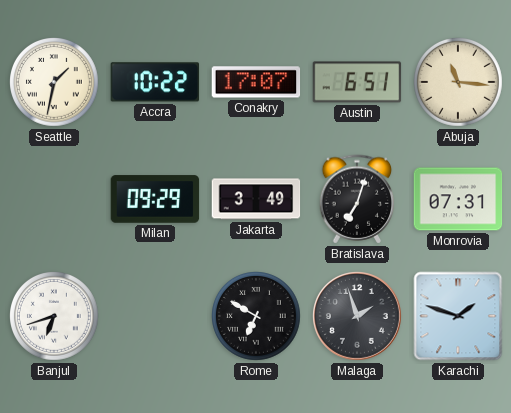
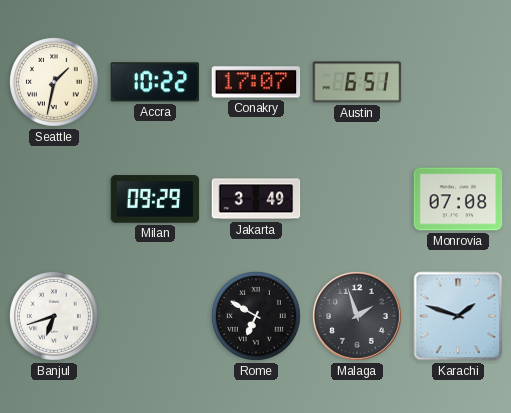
Abuja: 11:16 -> none (459, 83)
Bratislava: 7:03 -> none (357, 199)
Monrovia: 07:31 -> 07:08 (458, 199)
